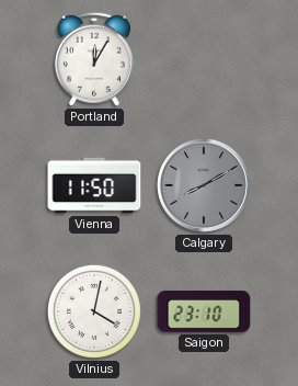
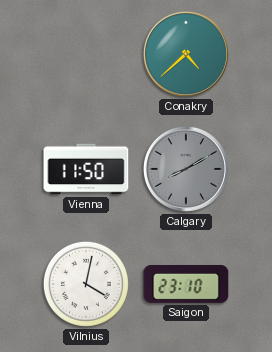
Portland: 12:05 -> none (94, 59)
Conakry: none -> 4:38 (186, 54)
